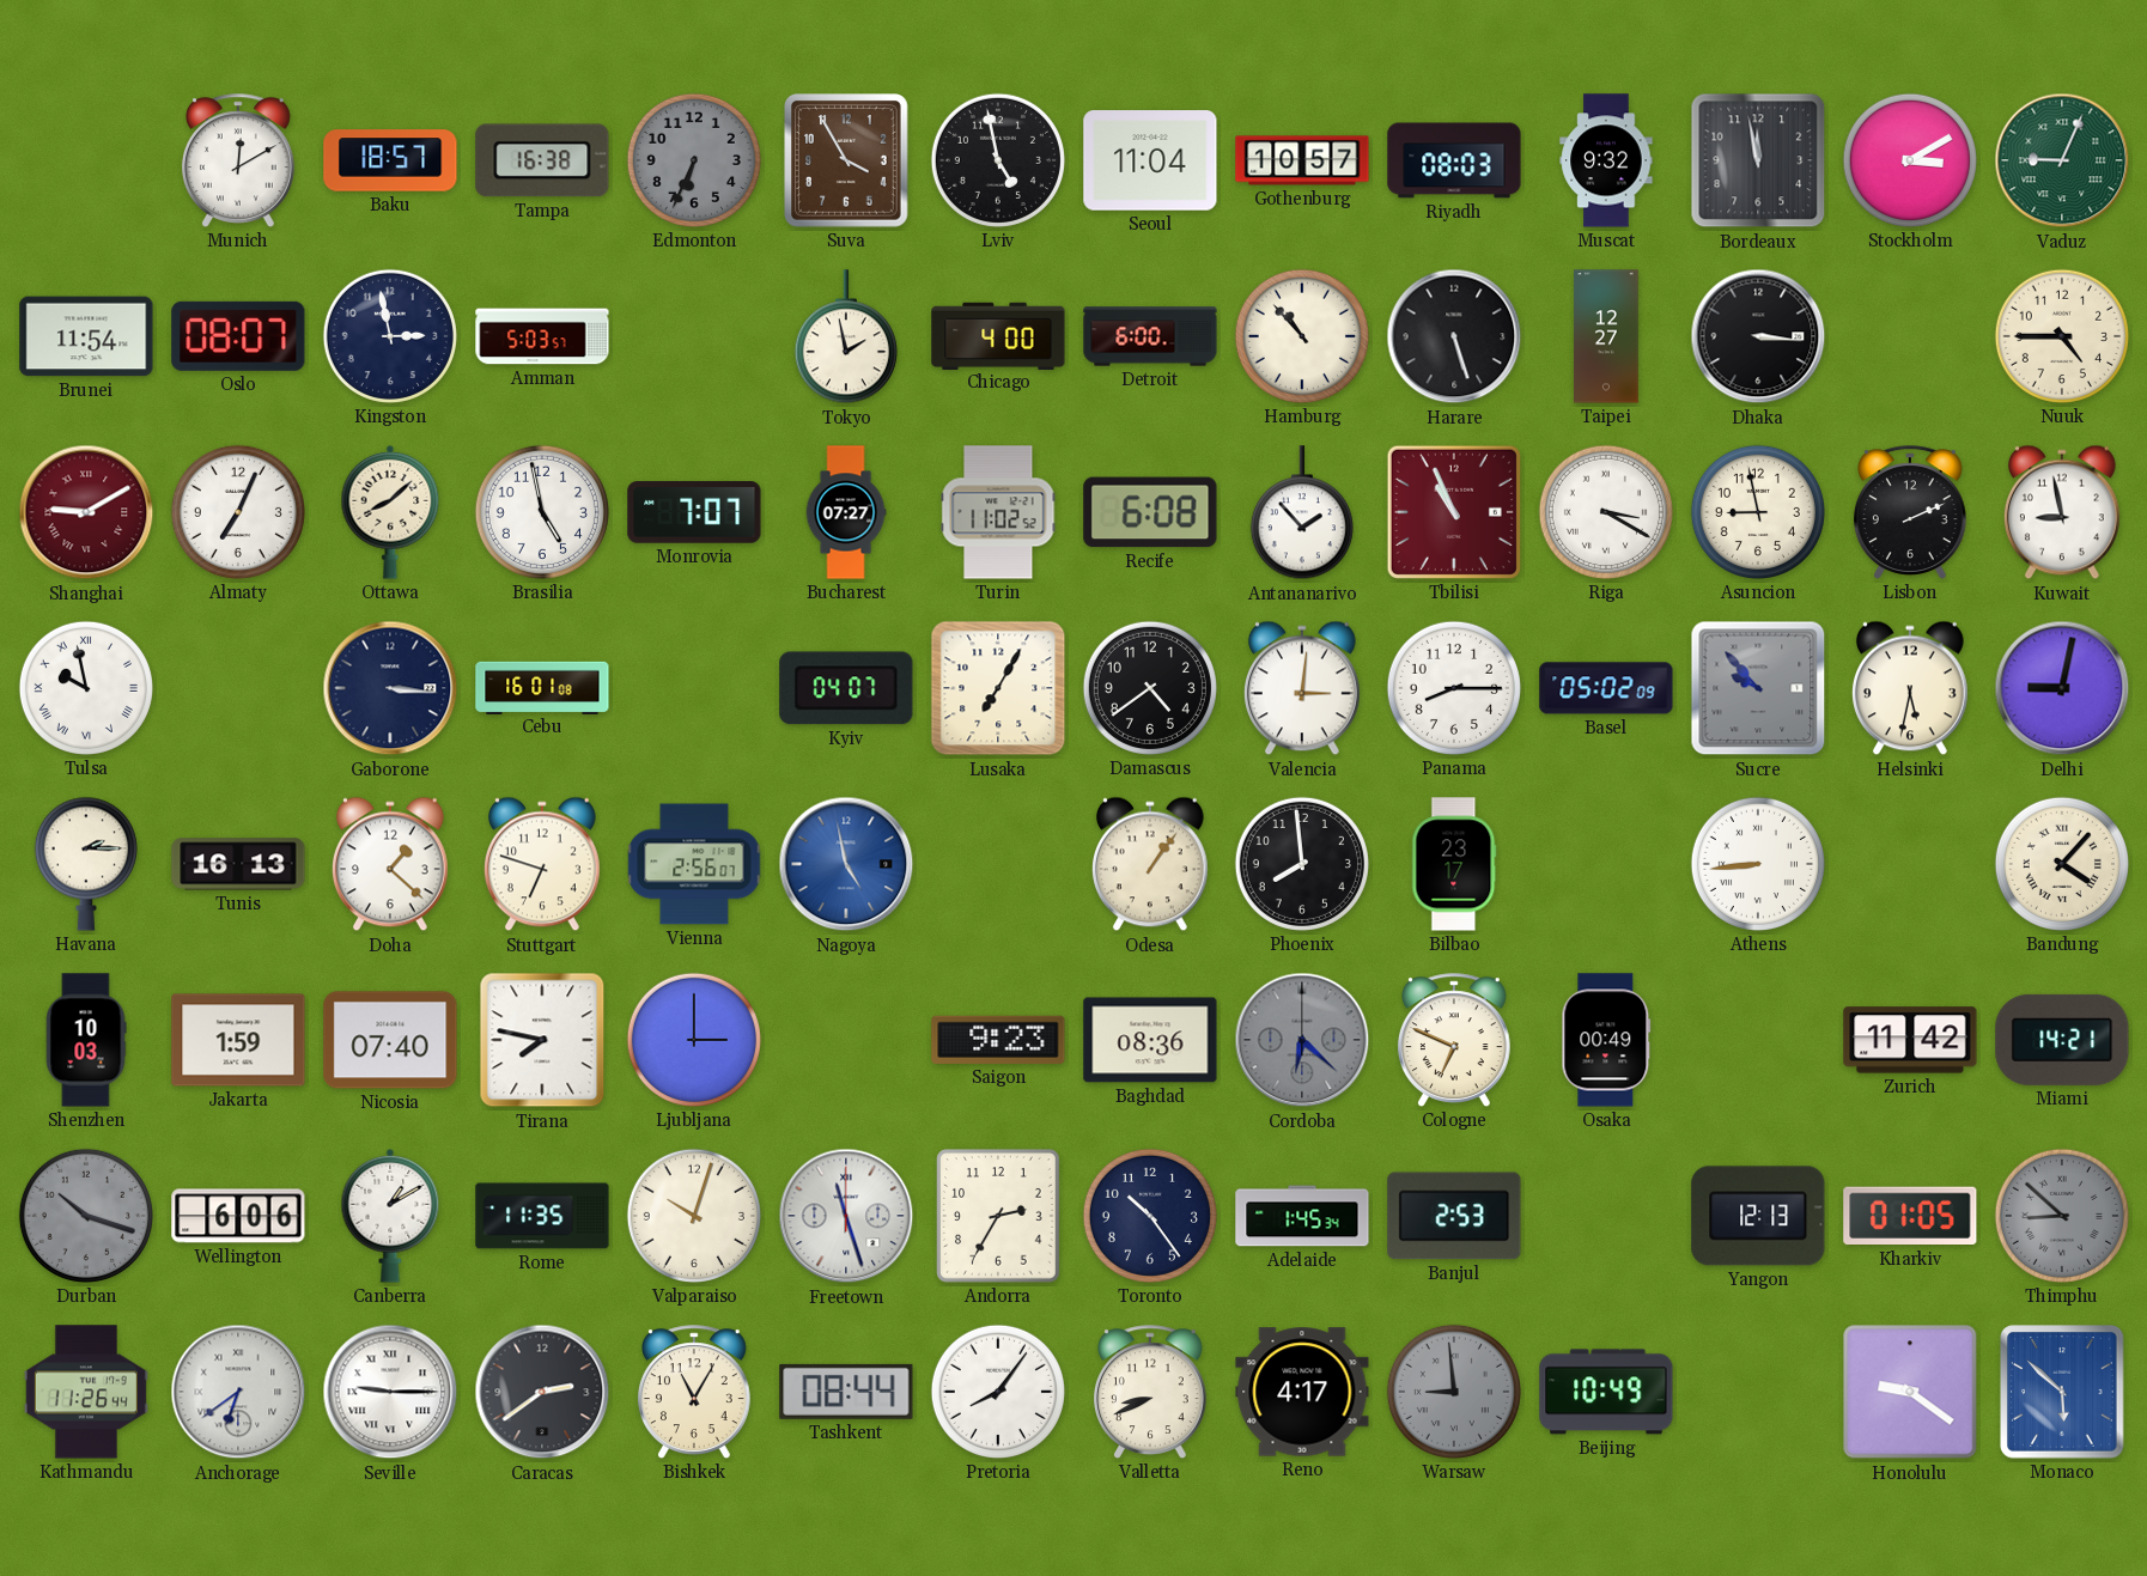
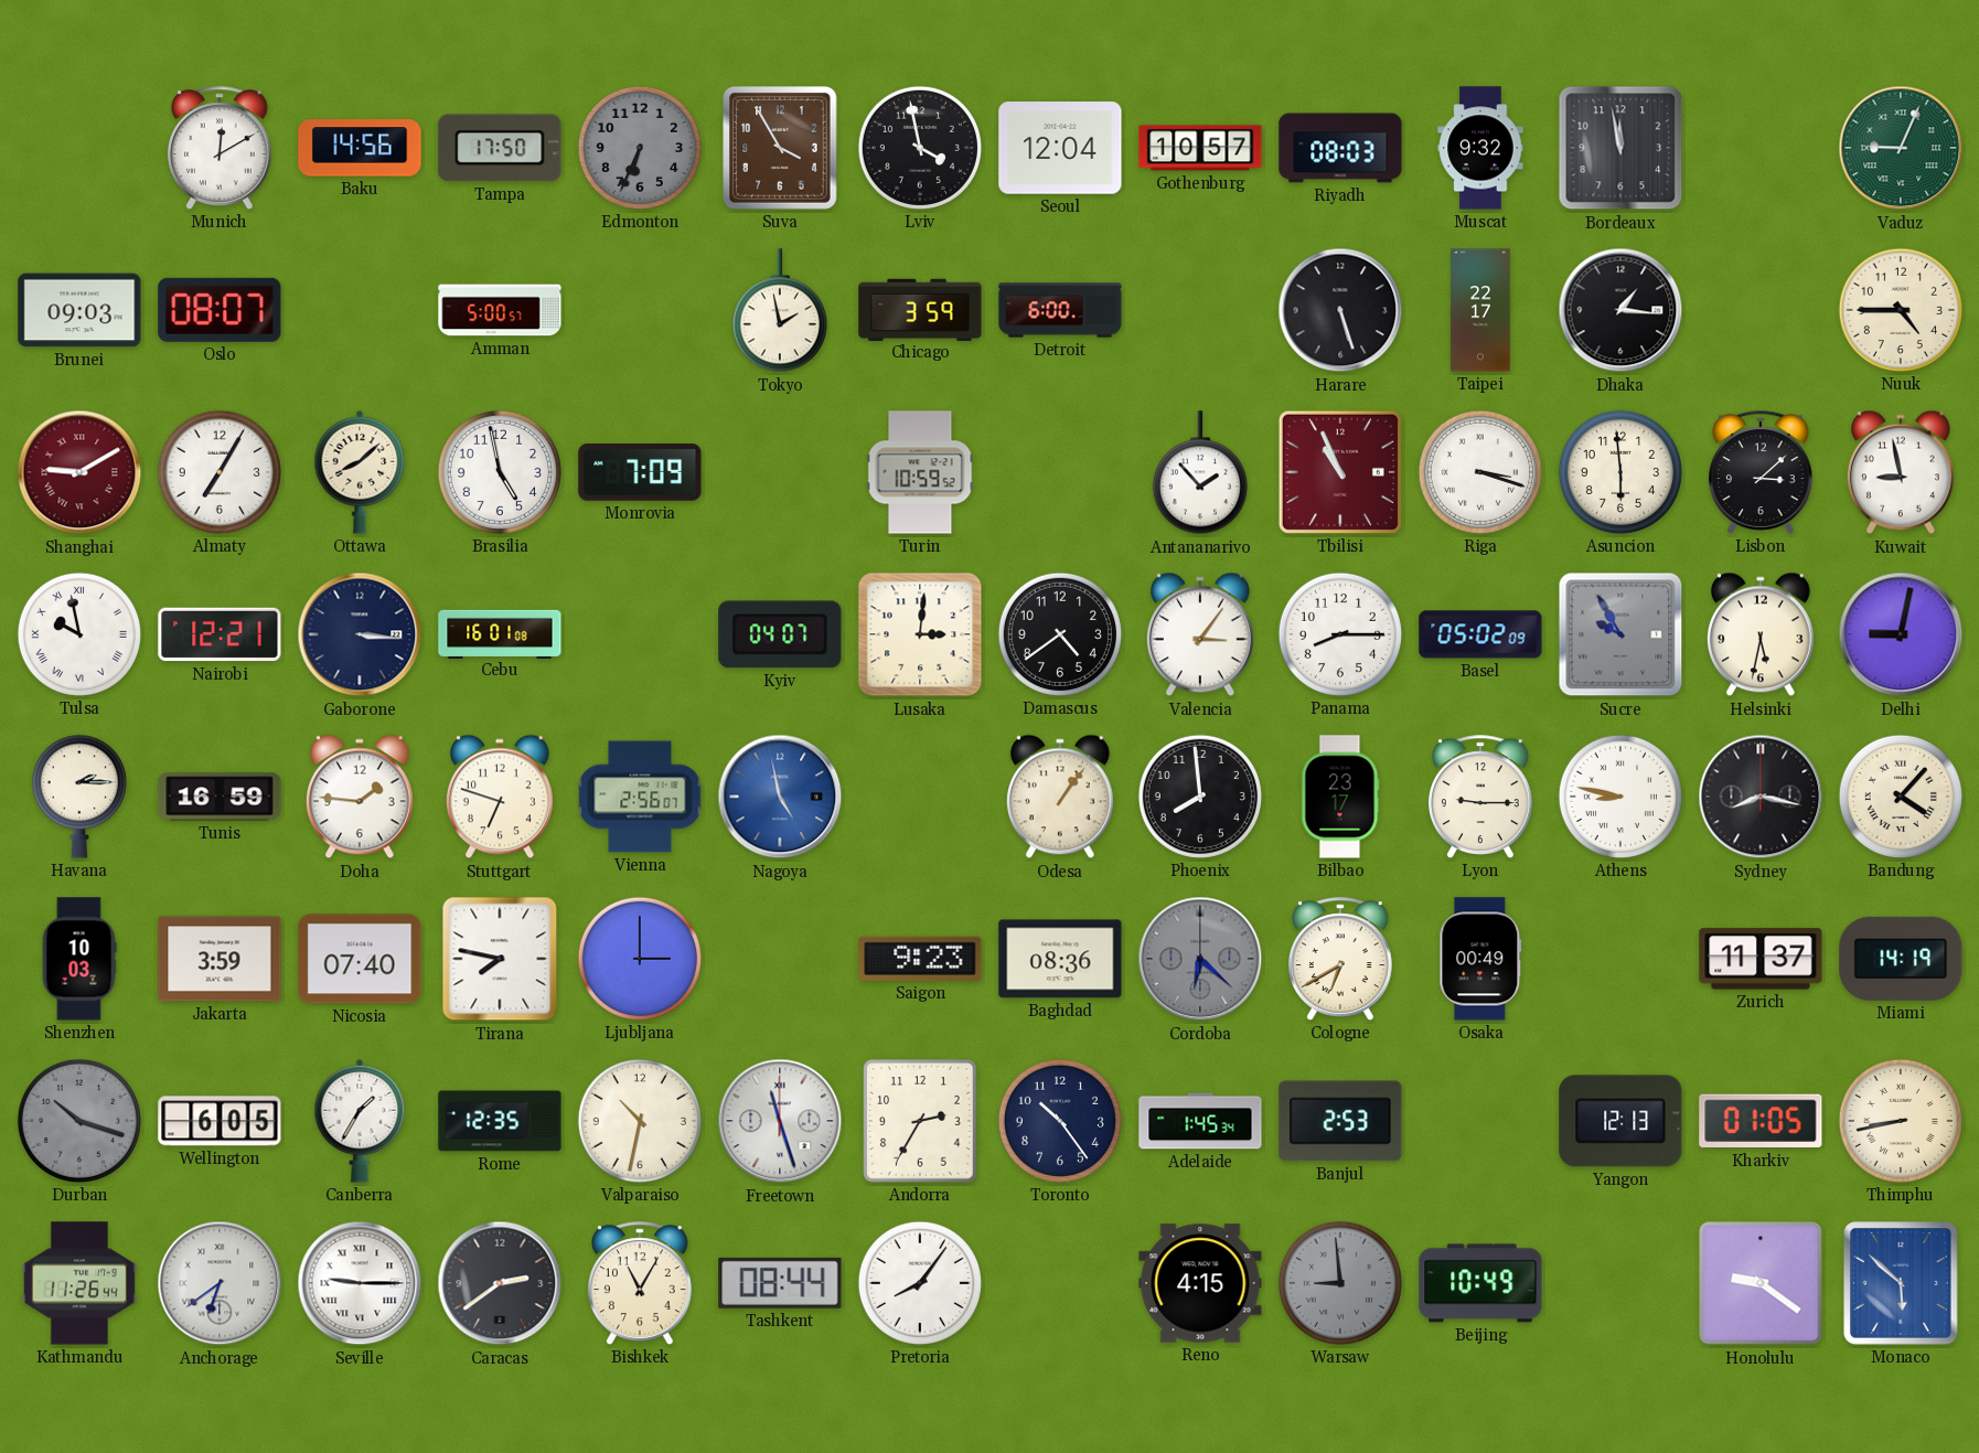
Baku: 18:57 -> 14:56 (360, 148)
Tampa: 16:38 -> 17:50 (500, 148)
Lviv: 4:58 -> 3:58 (920, 148)
Seoul: 11:04 -> 12:04 (1060, 148)
Stockholm: 3:10 -> none (1910, 160)
Brunei: 11:54 -> 09:03 (79, 310)
Kingston: 2:58 -> none (390, 336)
Amman: 5:03 -> 5:00 (500, 310)
Chicago: 4:00 -> 3:59 (920, 309)
Hamburg: 10:53 -> none (1302, 336)
Taipei: 12:27 -> 22:17 (1480, 310)
Dhaka: 3:16 -> 1:16 (1620, 310)
Almaty: 7:04 -> 7:05 (220, 472)
Monrovia: 7:07 -> 7:09 (640, 472)
Bucharest: 07:27 -> none (846, 512)
Turin: 11:02 -> 10:59 (920, 472)
Recife: 6:08 -> none (1150, 512)
Riga: 3:20 -> 3:18 (1480, 472)
Asuncion: 8:58 -> 5:59 (1620, 472)
Lisbon: 2:11 -> 3:08 (1761, 472)
Nairobi: none -> 12:21 (220, 634)
Lusaka: 7:05 -> 3:01 (920, 634)
Valencia: 3:01 -> 3:06 (1200, 634)
Sucre: 9:53 -> 9:55 (1620, 634)
Tunis: 16:13 -> 16:59 (220, 797)
Doha: 1:22 -> 1:46 (360, 797)
Lyon: none -> 9:15 (1480, 797)
Athens: 8:44 -> 8:47 (1620, 797)
Sydney: none -> 8:17 (1761, 797)
Jakarta: 1:59 -> 3:59 (220, 959)
Cologne: 6:49 -> 6:40 (1340, 959)
Zurich: 11:42 -> 11:37 (1761, 959)
Miami: 14:21 -> 14:19 (1901, 959)
Wellington: 6:06 -> 6:05 (220, 1121)
Canberra: 1:10 -> 1:35 (360, 1121)
Rome: 11:35 -> 12:35 (500, 1121)
Valparaiso: 10:03 -> 10:32 (640, 1121)
Thimphu: 8:52 -> 8:43 (1901, 1121)
Thimphu dial: grey -> cream (1901, 1121)
Valletta: 8:41 -> none (1150, 1392)
Reno: 4:17 -> 4:15 (1200, 1283)
